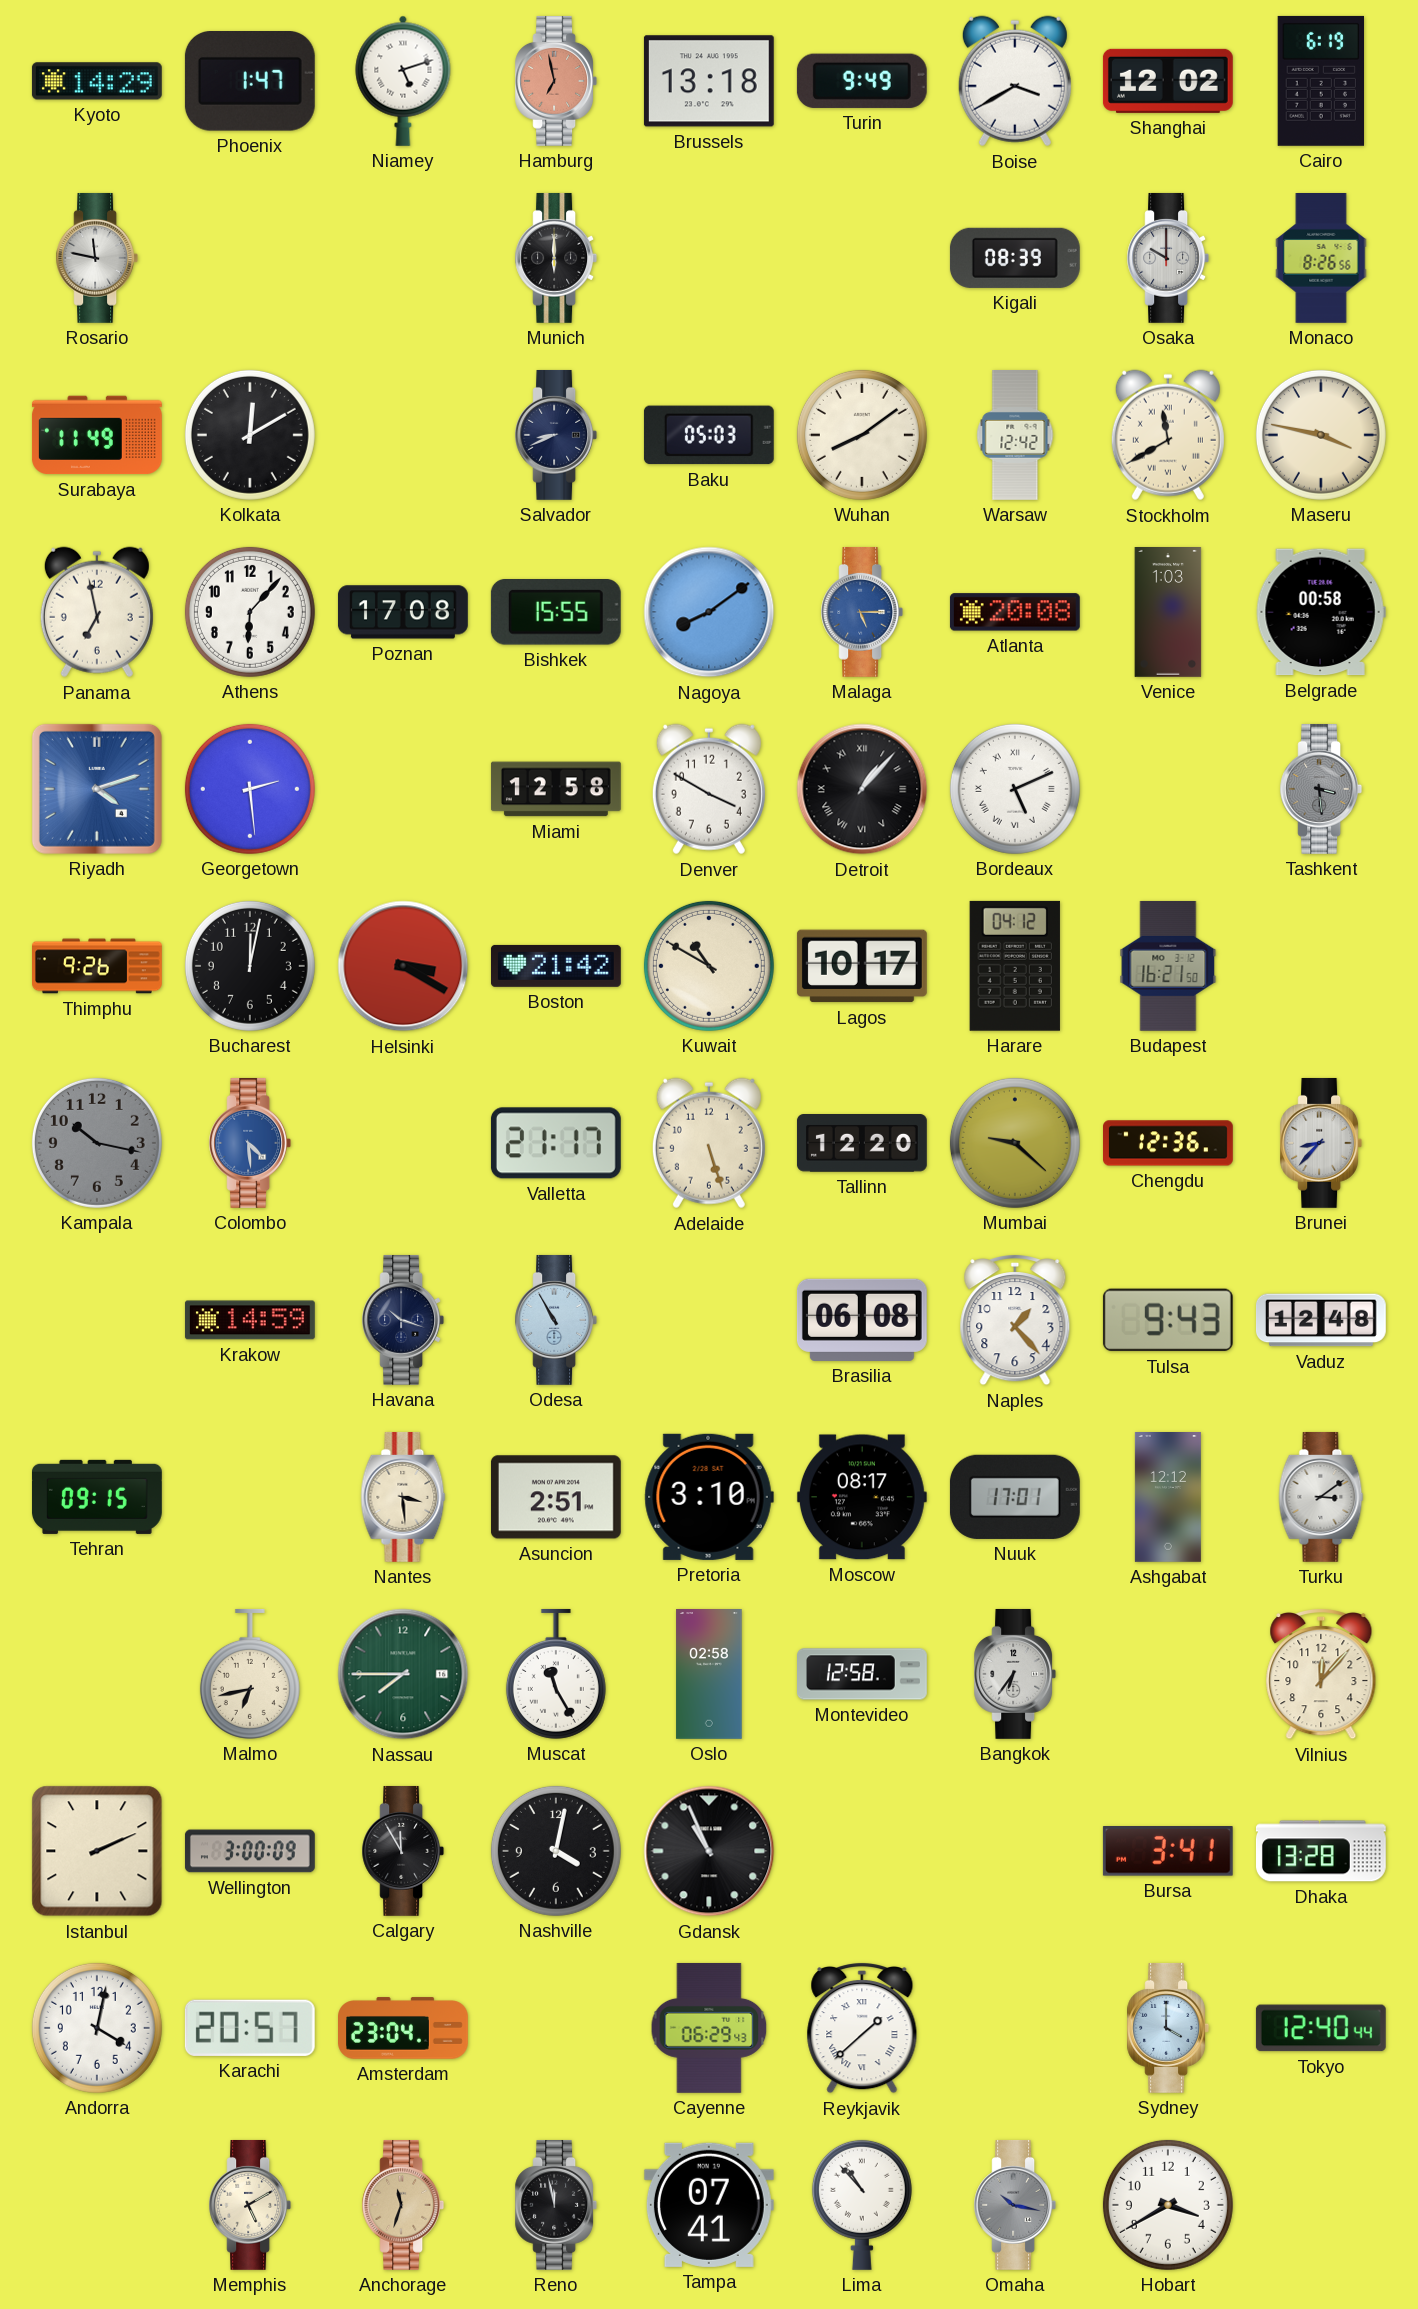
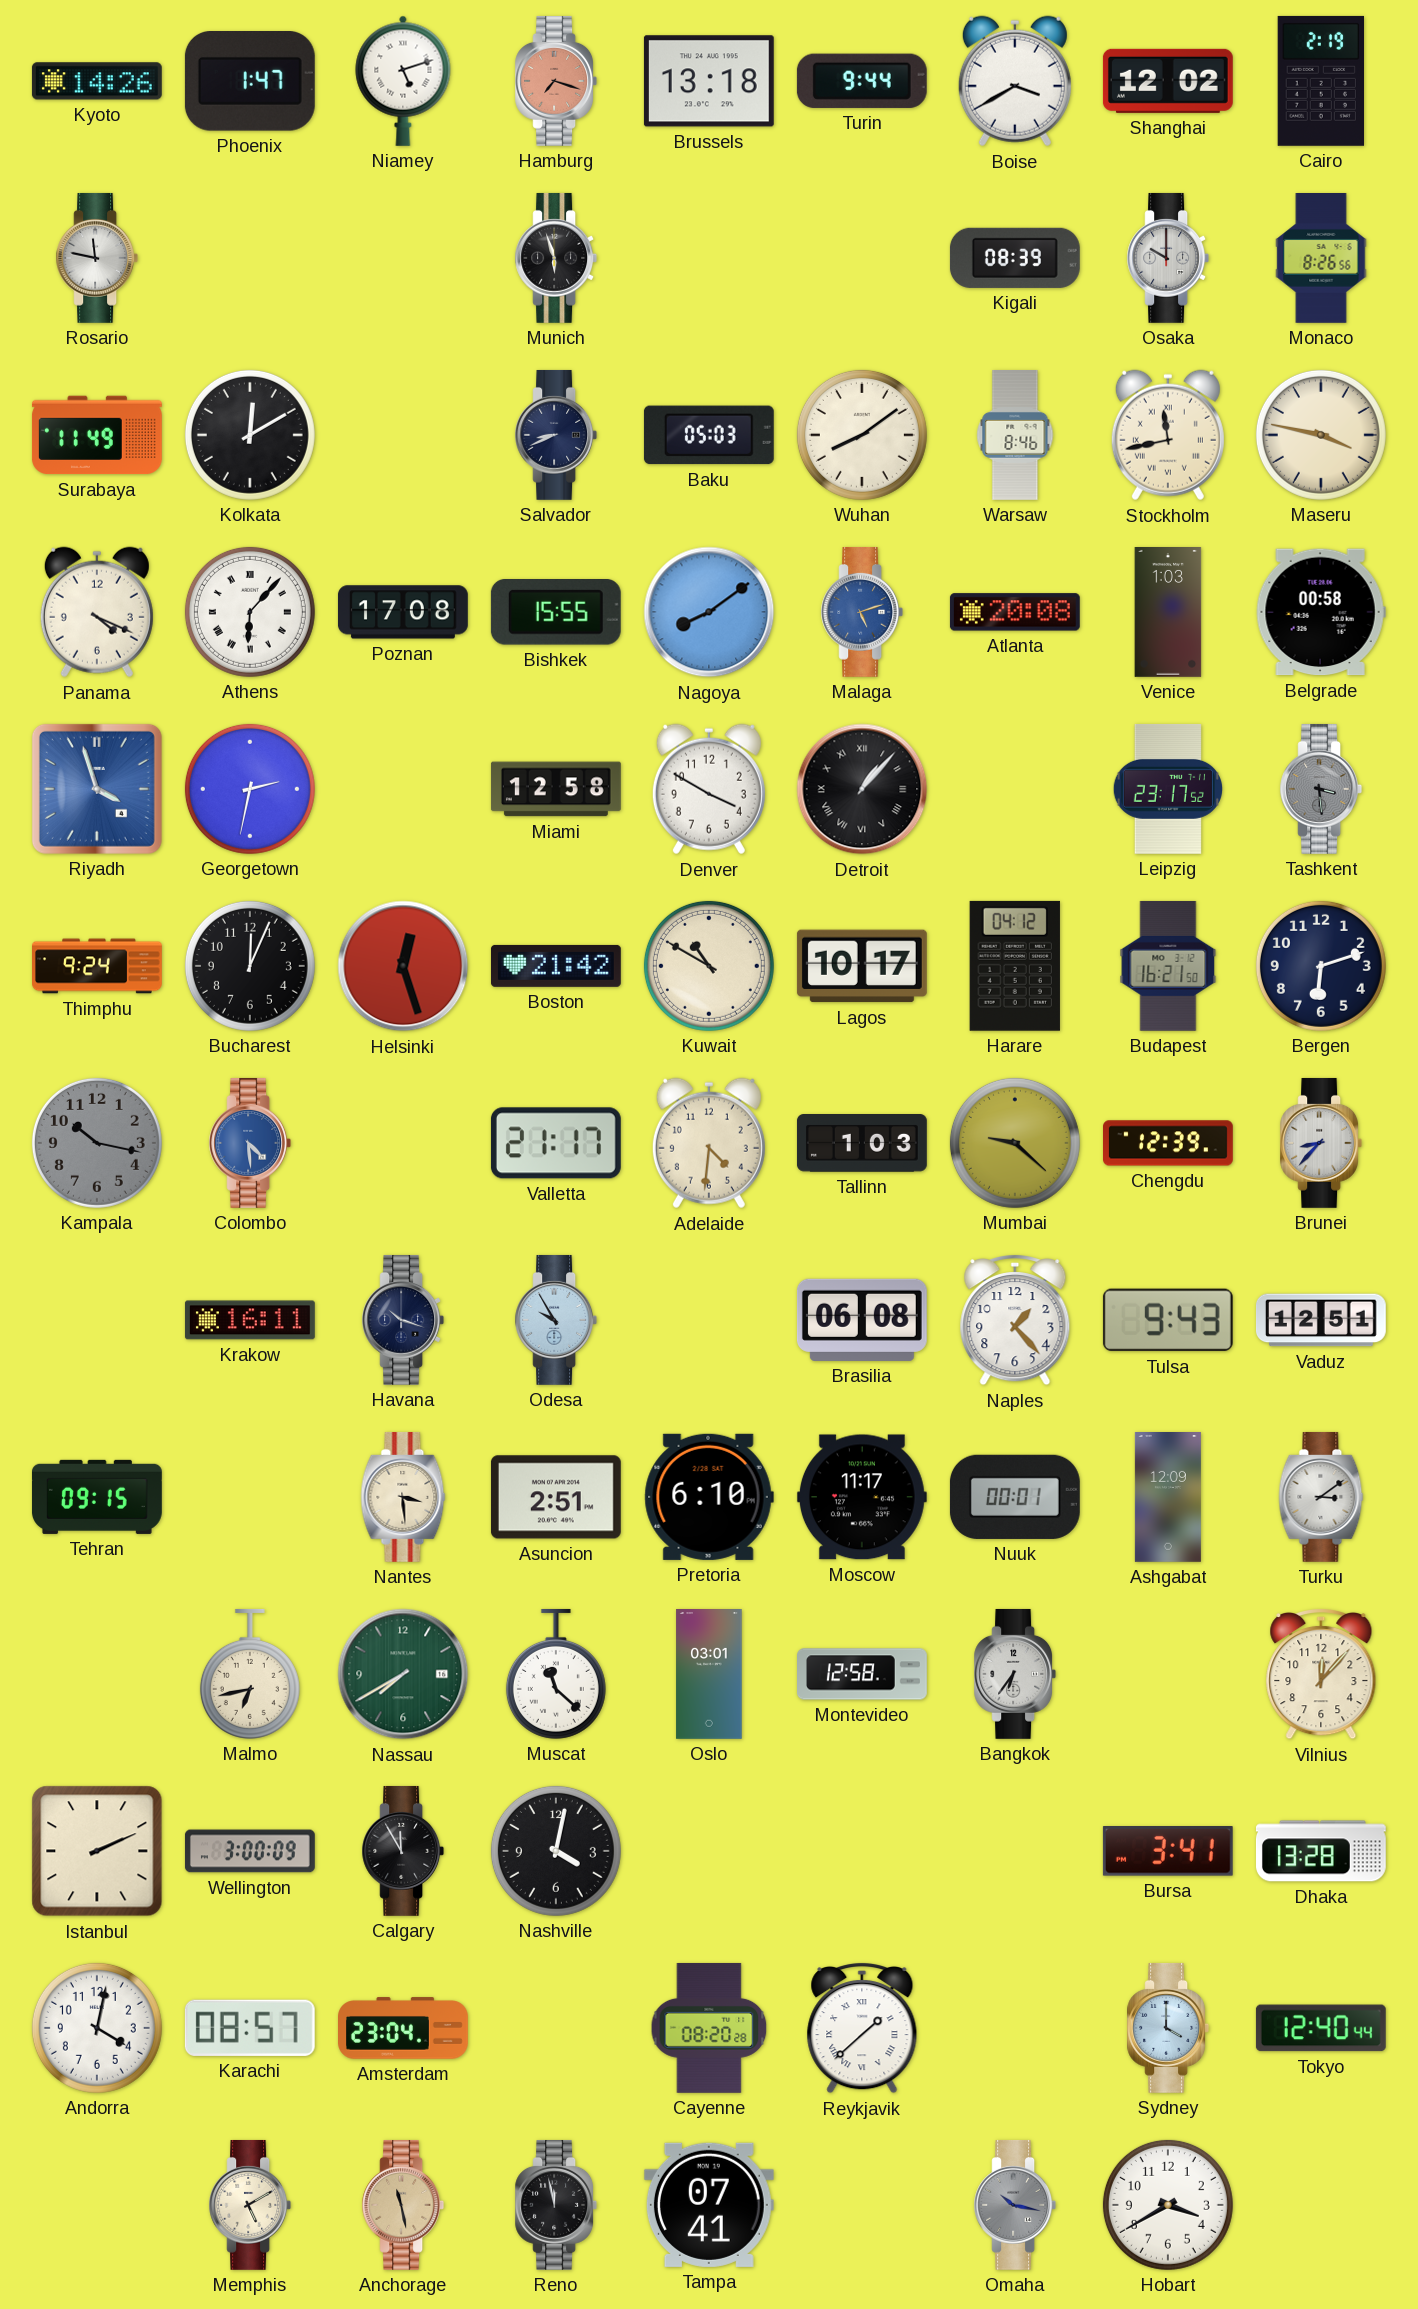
Kyoto: 14:29 -> 14:26 (97, 81)
Hamburg: 6:58 -> 7:18 (556, 81)
Turin: 9:49 -> 9:44 (862, 81)
Cairo: 6:19 -> 2:19 (1320, 81)
Munich: 6:00 -> 5:57 (556, 258)
Warsaw: 12:42 -> 8:46 (1015, 436)
Stockholm: 11:40 -> 11:43 (1168, 435)
Panama: 6:58 -> 4:19 (97, 612)
Athens numerals: Arabic -> Roman (250, 612)
Malaga: 5:15 -> 5:12 (862, 612)
Riyadh: 4:12 -> 3:57 (97, 789)
Georgetown: 2:29 -> 2:32 (250, 789)
Bordeaux: 5:11 -> none (1015, 789)
Leipzig: none -> 23:17 (1167, 789)
Thimphu: 9:26 -> 9:24 (98, 966)
Bucharest: 12:02 -> 12:04 (250, 966)
Helsinki: 3:20 -> 12:27 (403, 966)
Bergen: none -> 6:12 (1321, 966)
Adelaide: 5:27 -> 4:31 (709, 1143)
Tallinn: 12:20 -> 1:03 (862, 1144)
Chengdu: 12:36 -> 12:39 (1169, 1143)
Krakow: 14:59 -> 16:11 (250, 1320)
Odesa: 10:55 -> 9:55 (556, 1320)
Vaduz: 12:48 -> 12:51 (1321, 1320)
Pretoria: 3:10 -> 6:10 (709, 1497)
Moscow: 08:17 -> 11:17 (862, 1497)
Nuuk: 17:01 -> 00:01 (1015, 1497)
Ashgabat: 12:12 -> 12:09 (1168, 1498)
Nassau: 7:45 -> 7:40 (403, 1674)
Muscat: 11:25 -> 11:22 (556, 1674)
Oslo: 02:58 -> 03:01 (709, 1675)
Gdansk: 10:56 -> none (709, 1851)
Karachi: 20:57 -> 08:57 (250, 2028)
Cayenne: 06:29 -> 08:20 (709, 2028)
Anchorage: 11:33 -> 11:28 (403, 2205)
Lima: 10:53 -> none (862, 2205)
